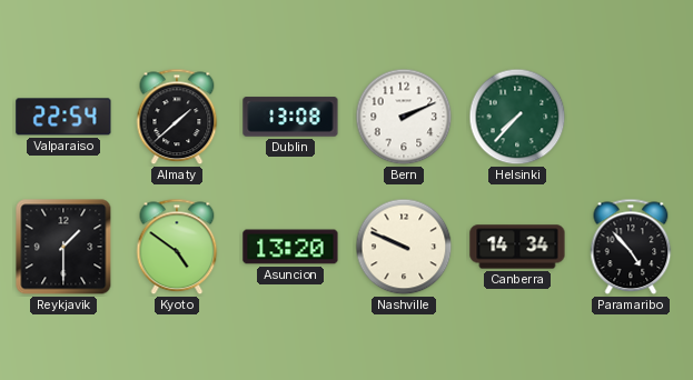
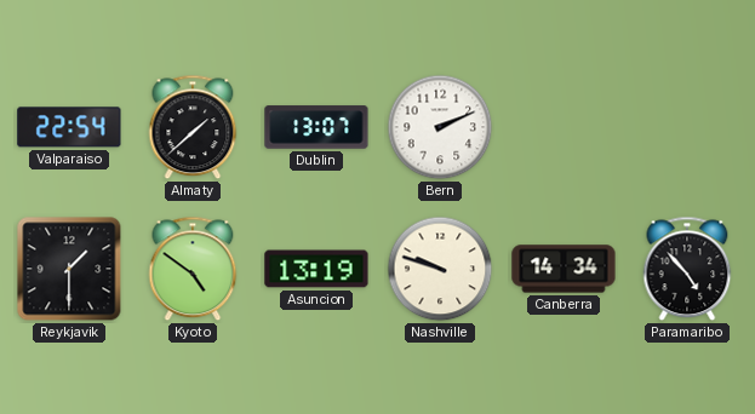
Dublin: 13:08 -> 13:07 (316, 127)
Helsinki: 7:37 -> none (517, 117)
Asuncion: 13:20 -> 13:19 (316, 269)
Nashville: 9:49 -> 9:48 (440, 269)
